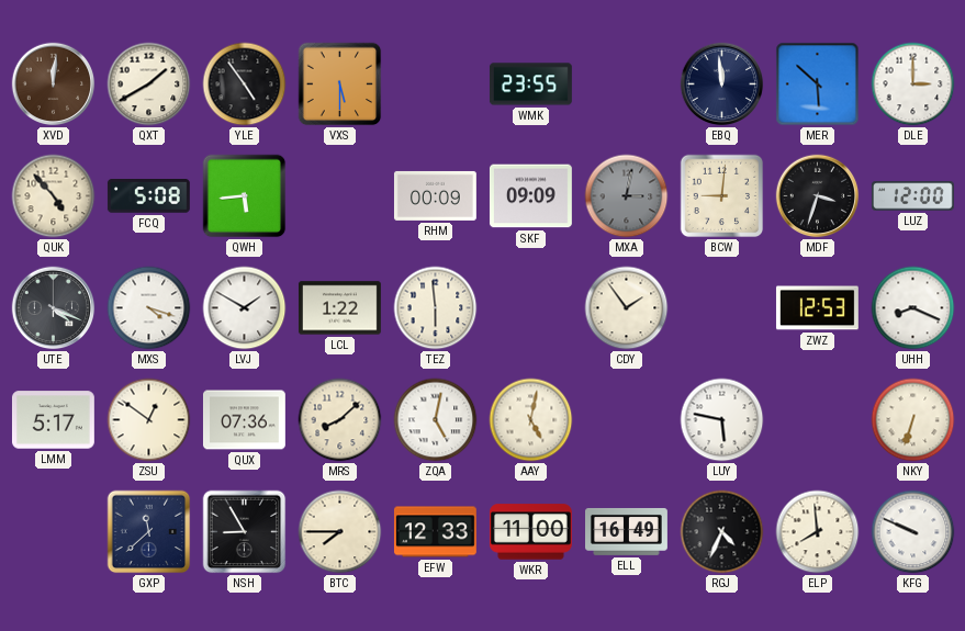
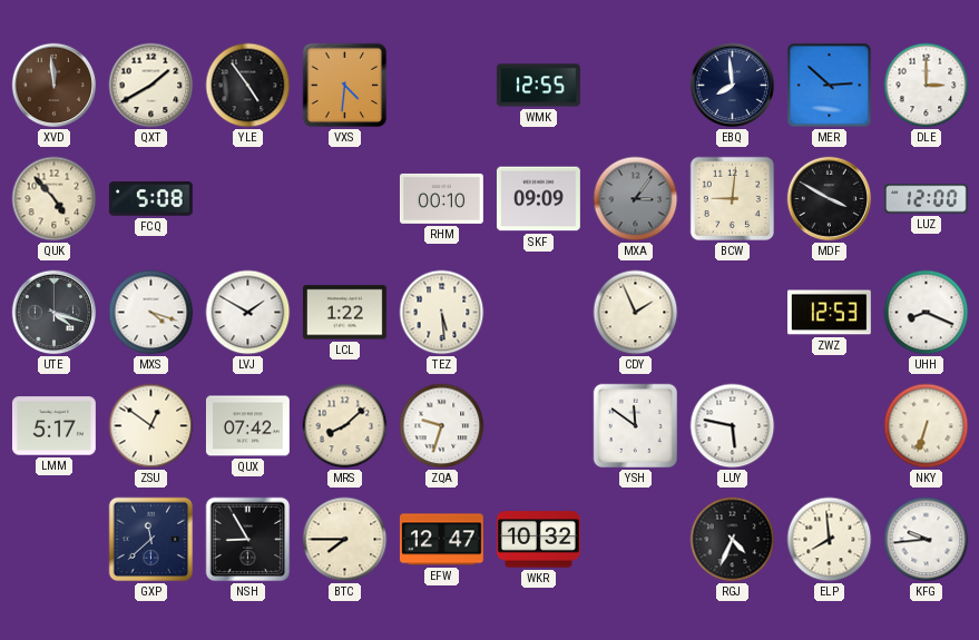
XVD: 12:01 -> 11:59 (55, 86)
VXS: 5:30 -> 4:31 (345, 86)
WMK: 23:55 -> 12:55 (538, 86)
EBQ: 11:59 -> 7:59 (733, 86)
MER: 5:52 -> 2:52 (830, 86)
QWH: 5:44 -> none (245, 196)
RHM: 00:09 -> 00:10 (441, 198)
MXA: 3:02 -> 3:06 (636, 199)
MDF: 3:33 -> 3:50 (830, 199)
UTE: 4:19 -> 4:18 (55, 313)
TEZ: 5:59 -> 5:29 (442, 313)
CDY: 1:54 -> 1:56 (636, 313)
QUX: 07:36 -> 07:42 (248, 426)
ZQA: 5:02 -> 9:33 (442, 426)
AAY: 5:02 -> none (531, 420)
YSH: none -> 11:51 (636, 426)
EFW: 12:33 -> 12:47 (441, 540)
WKR: 11:00 -> 10:32 (538, 540)
ELL: 16:49 -> none (627, 531)
KFG: 9:49 -> 9:44 (927, 540)
